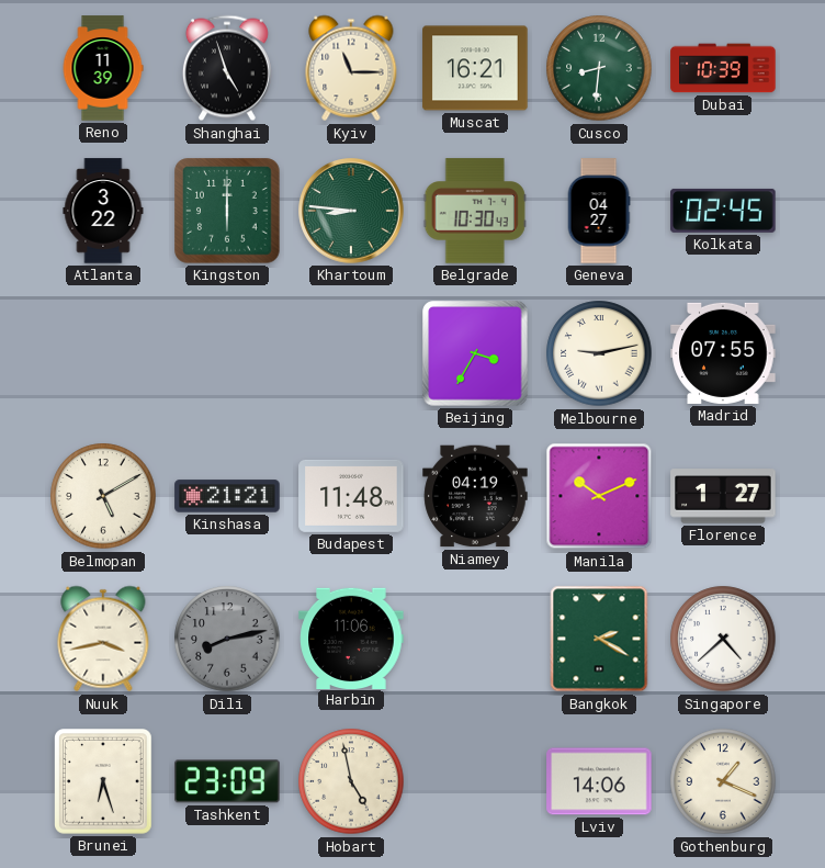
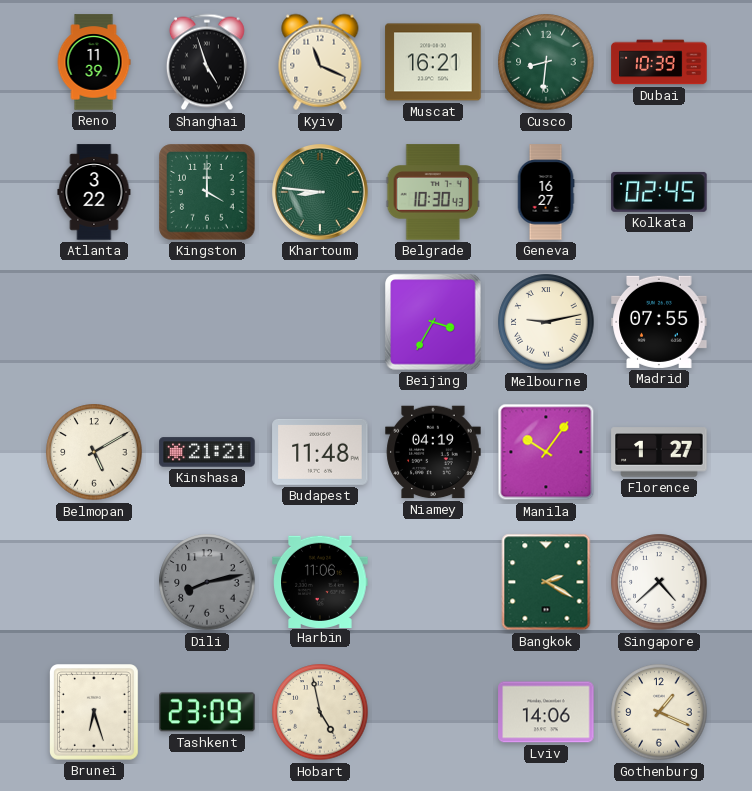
Kyiv: 11:15 -> 11:19 (320, 62)
Kingston: 6:00 -> 4:00 (207, 192)
Geneva: 04:27 -> 16:27 (546, 192)
Manila: 10:11 -> 10:06 (546, 452)
Nuuk: 3:43 -> none (103, 639)
